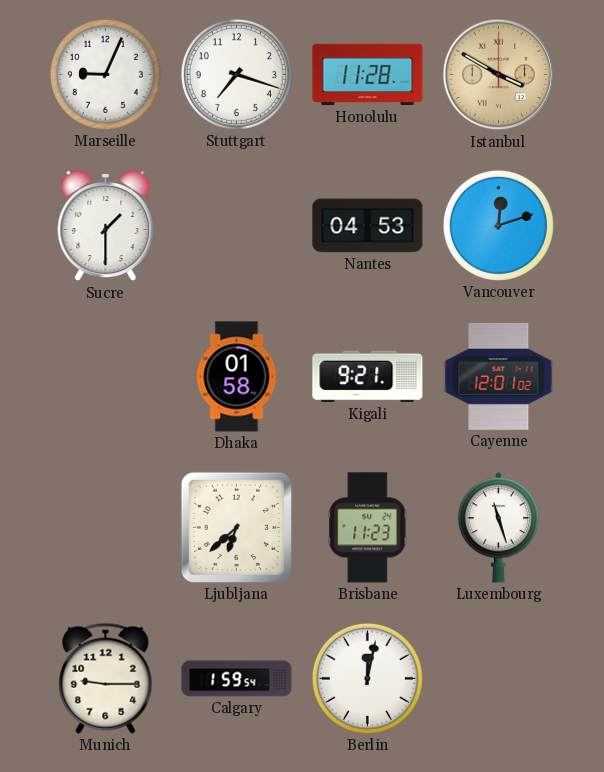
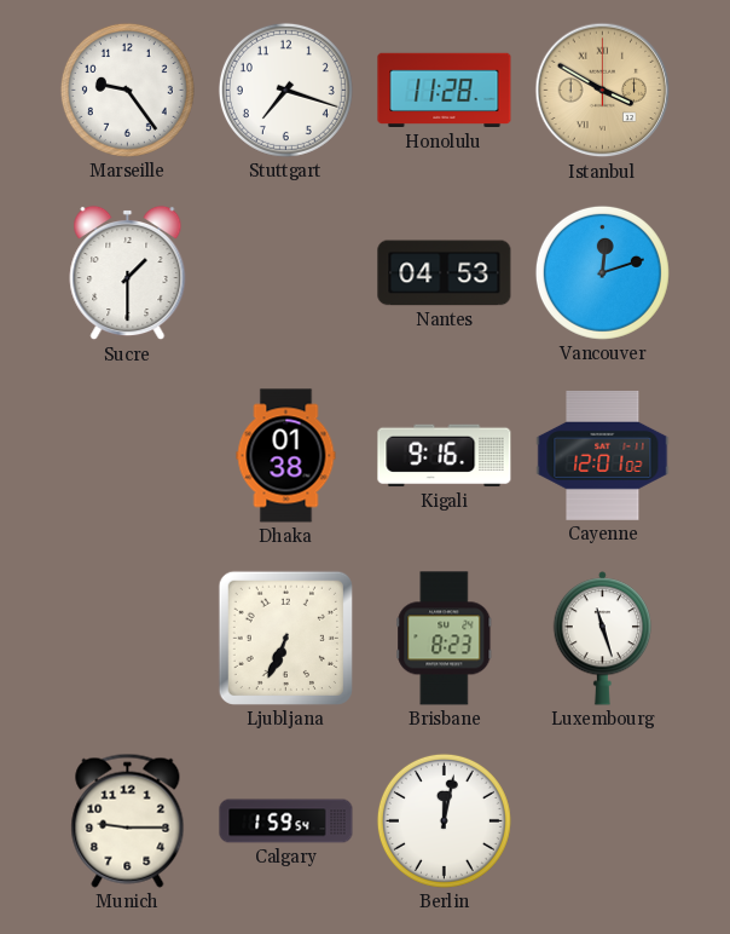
Marseille: 9:04 -> 9:24 (127, 90)
Dhaka: 01:58 -> 01:38 (286, 456)
Kigali: 9:21 -> 9:16 (445, 456)
Ljubljana: 6:38 -> 6:34 (285, 638)
Brisbane: 11:23 -> 8:23 (445, 639)
